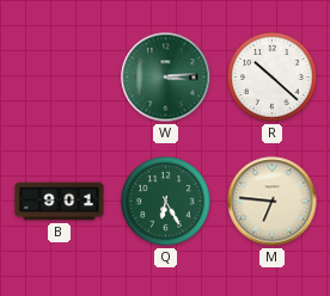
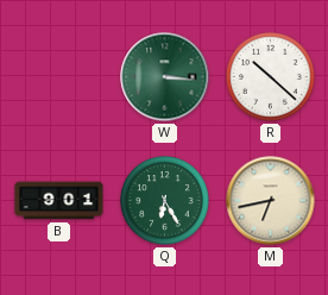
W: 3:14 -> 3:16 (165, 77)
M: 6:46 -> 6:43 (271, 201)
